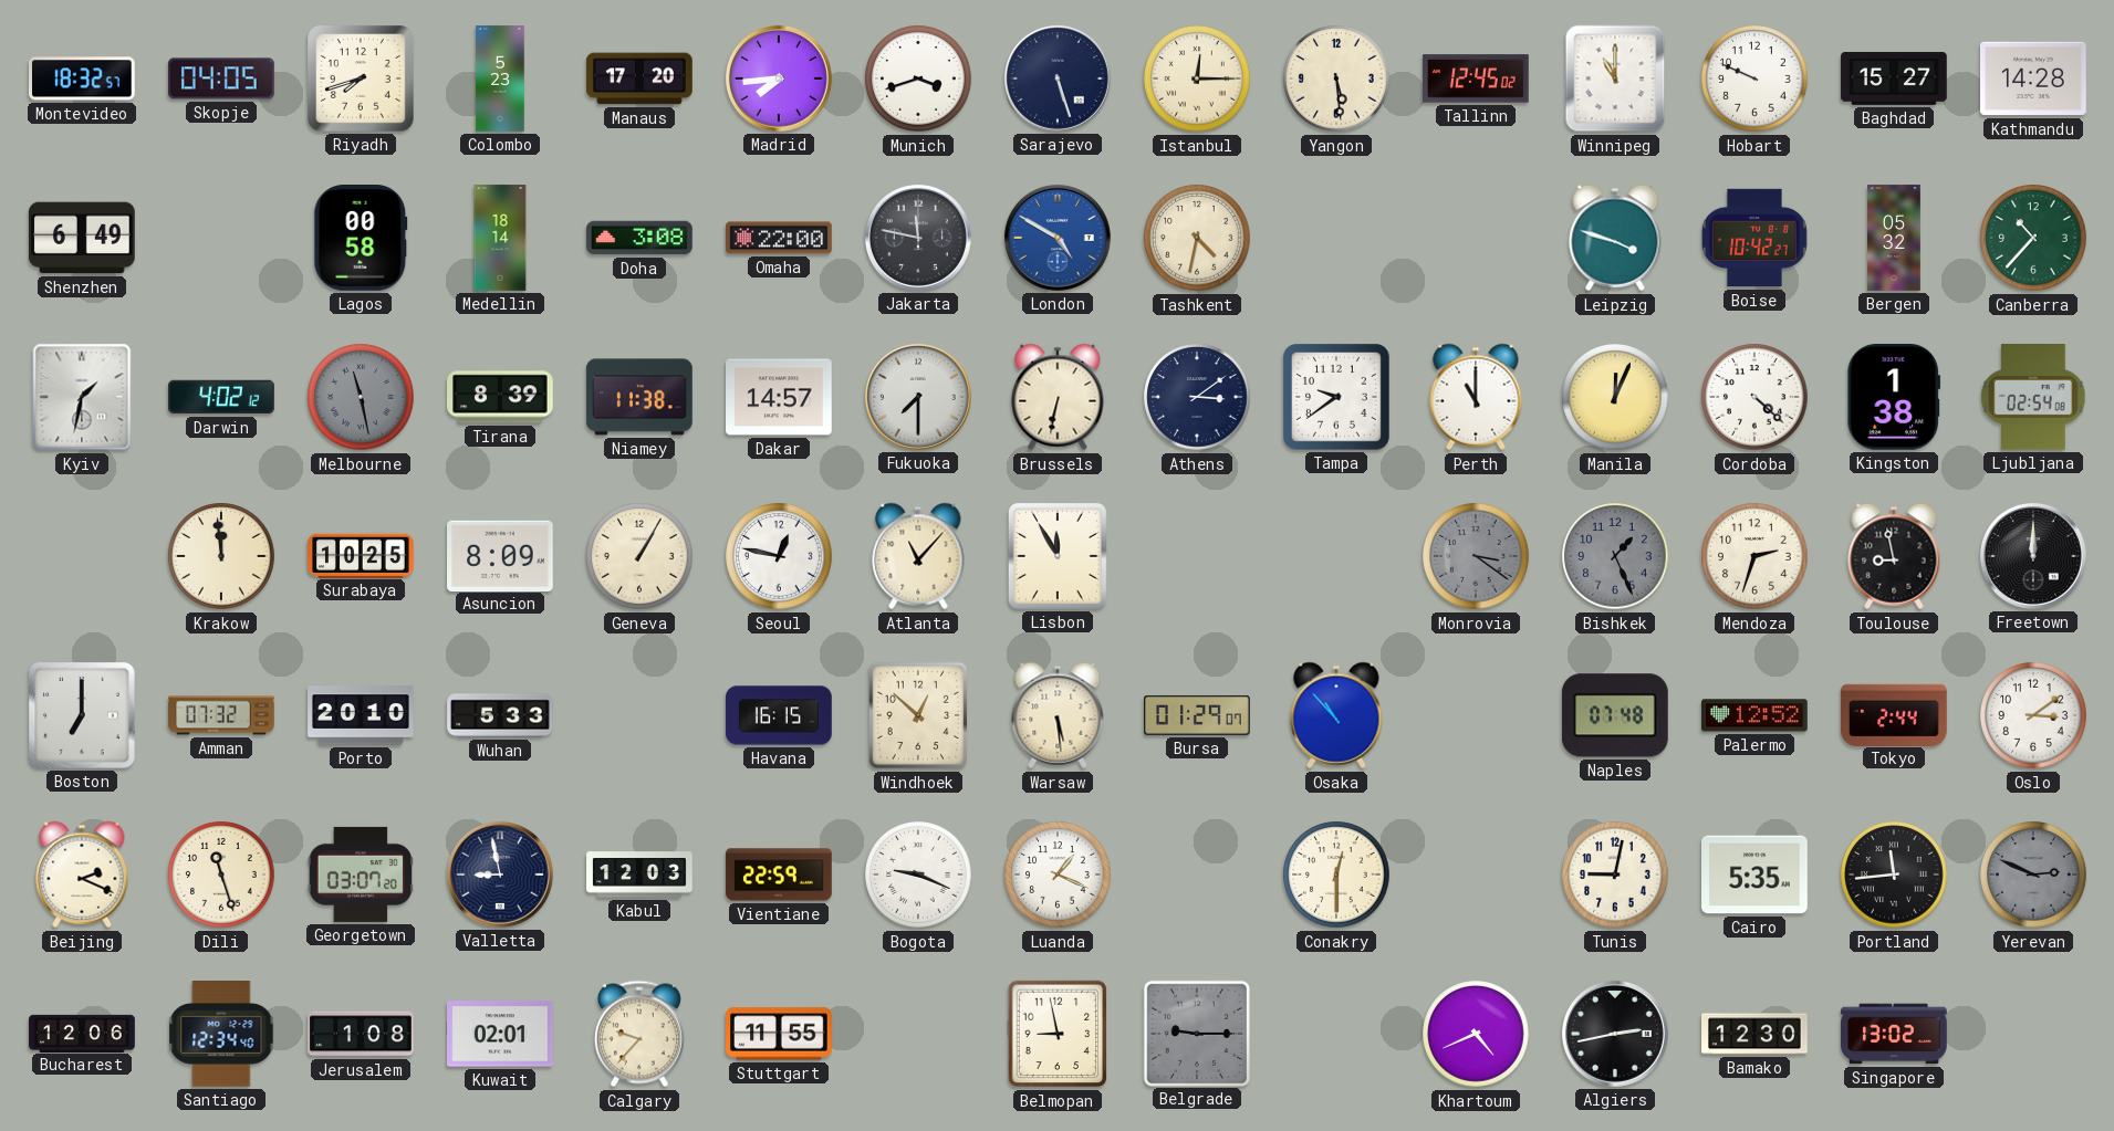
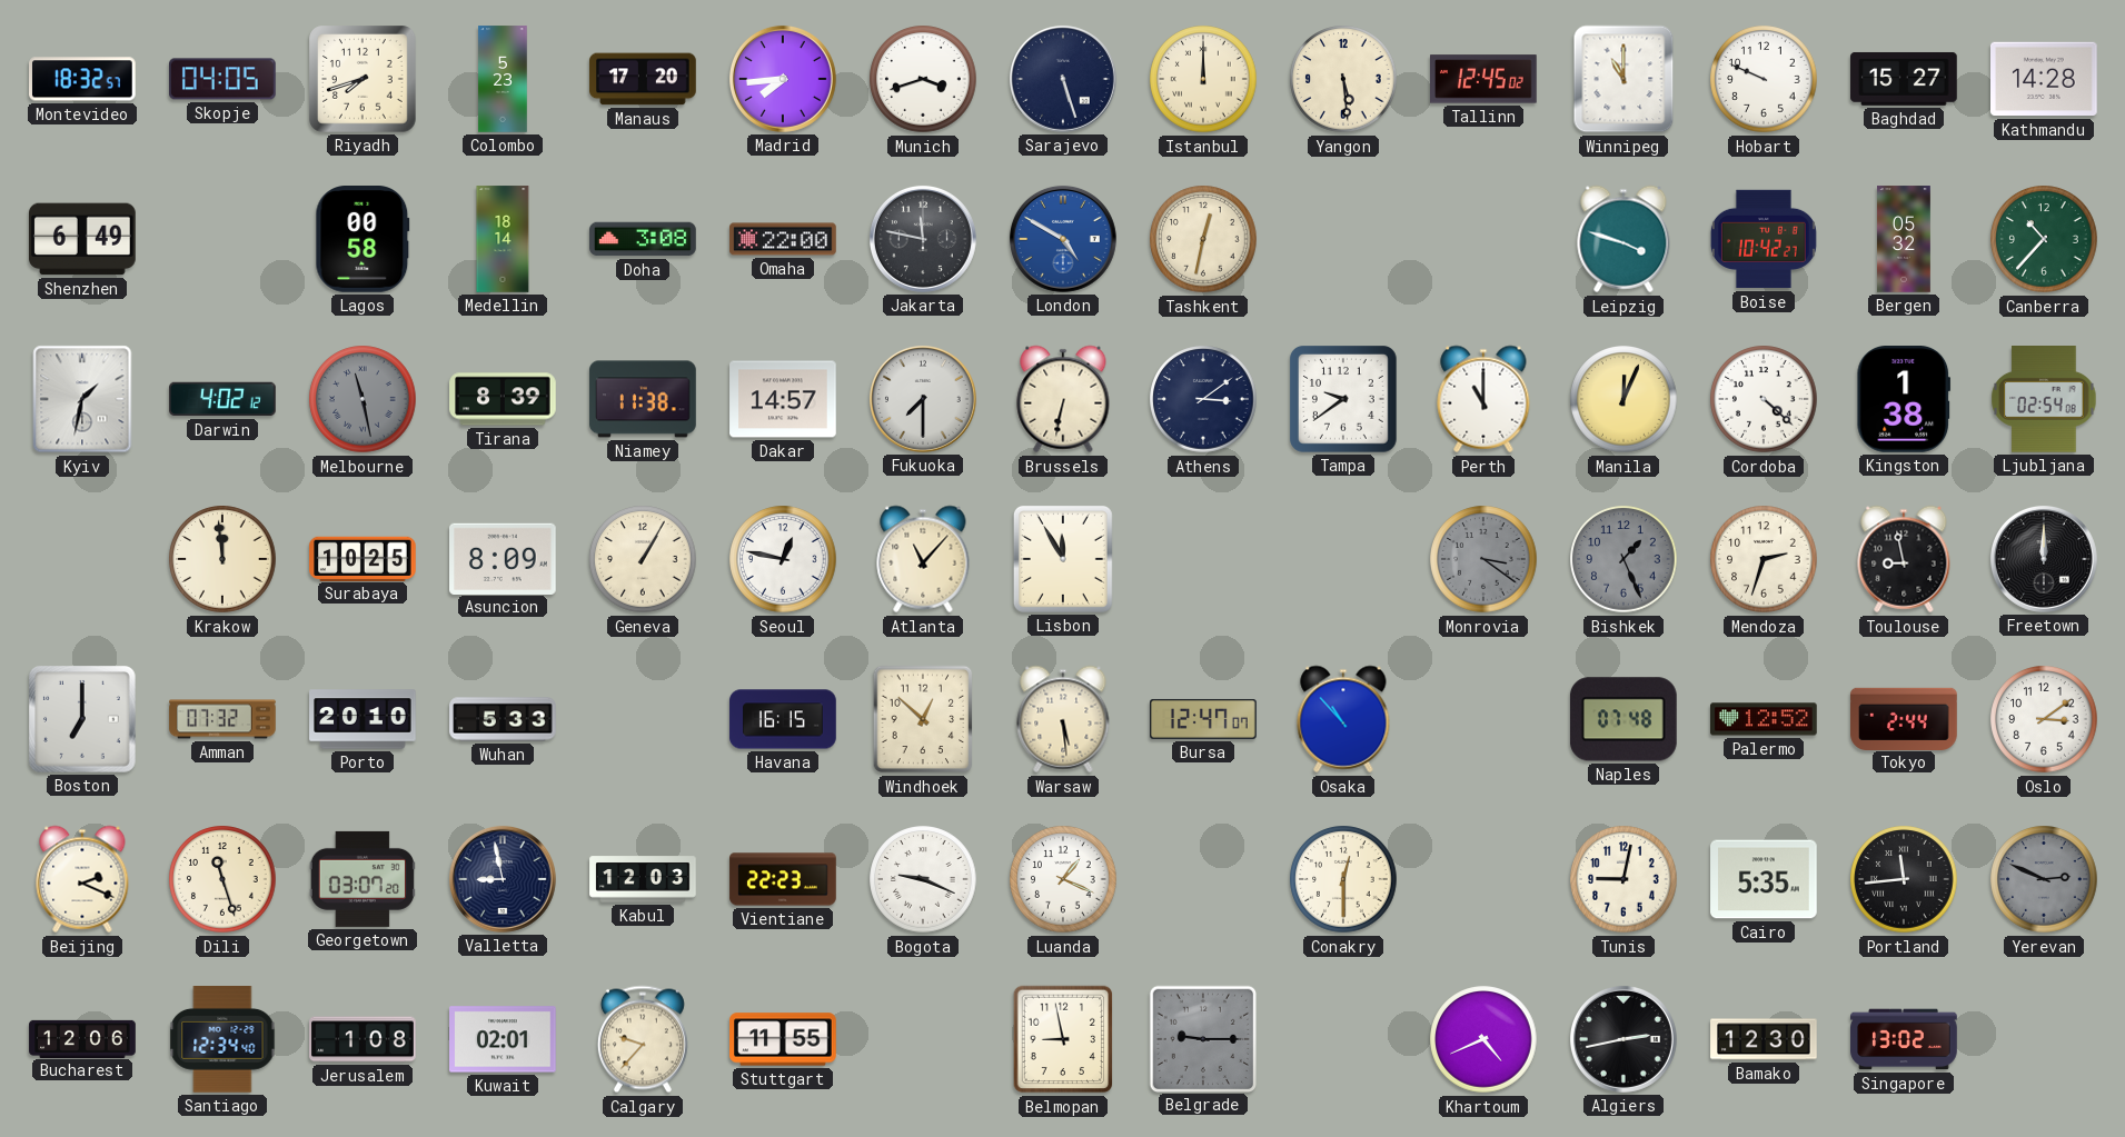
Istanbul: 12:15 -> 12:00 (1203, 79)
Tashkent: 4:32 -> 12:32 (1203, 239)
Bursa: 01:29 -> 12:47 (1203, 719)
Vientiane: 22:59 -> 22:23 (783, 879)
